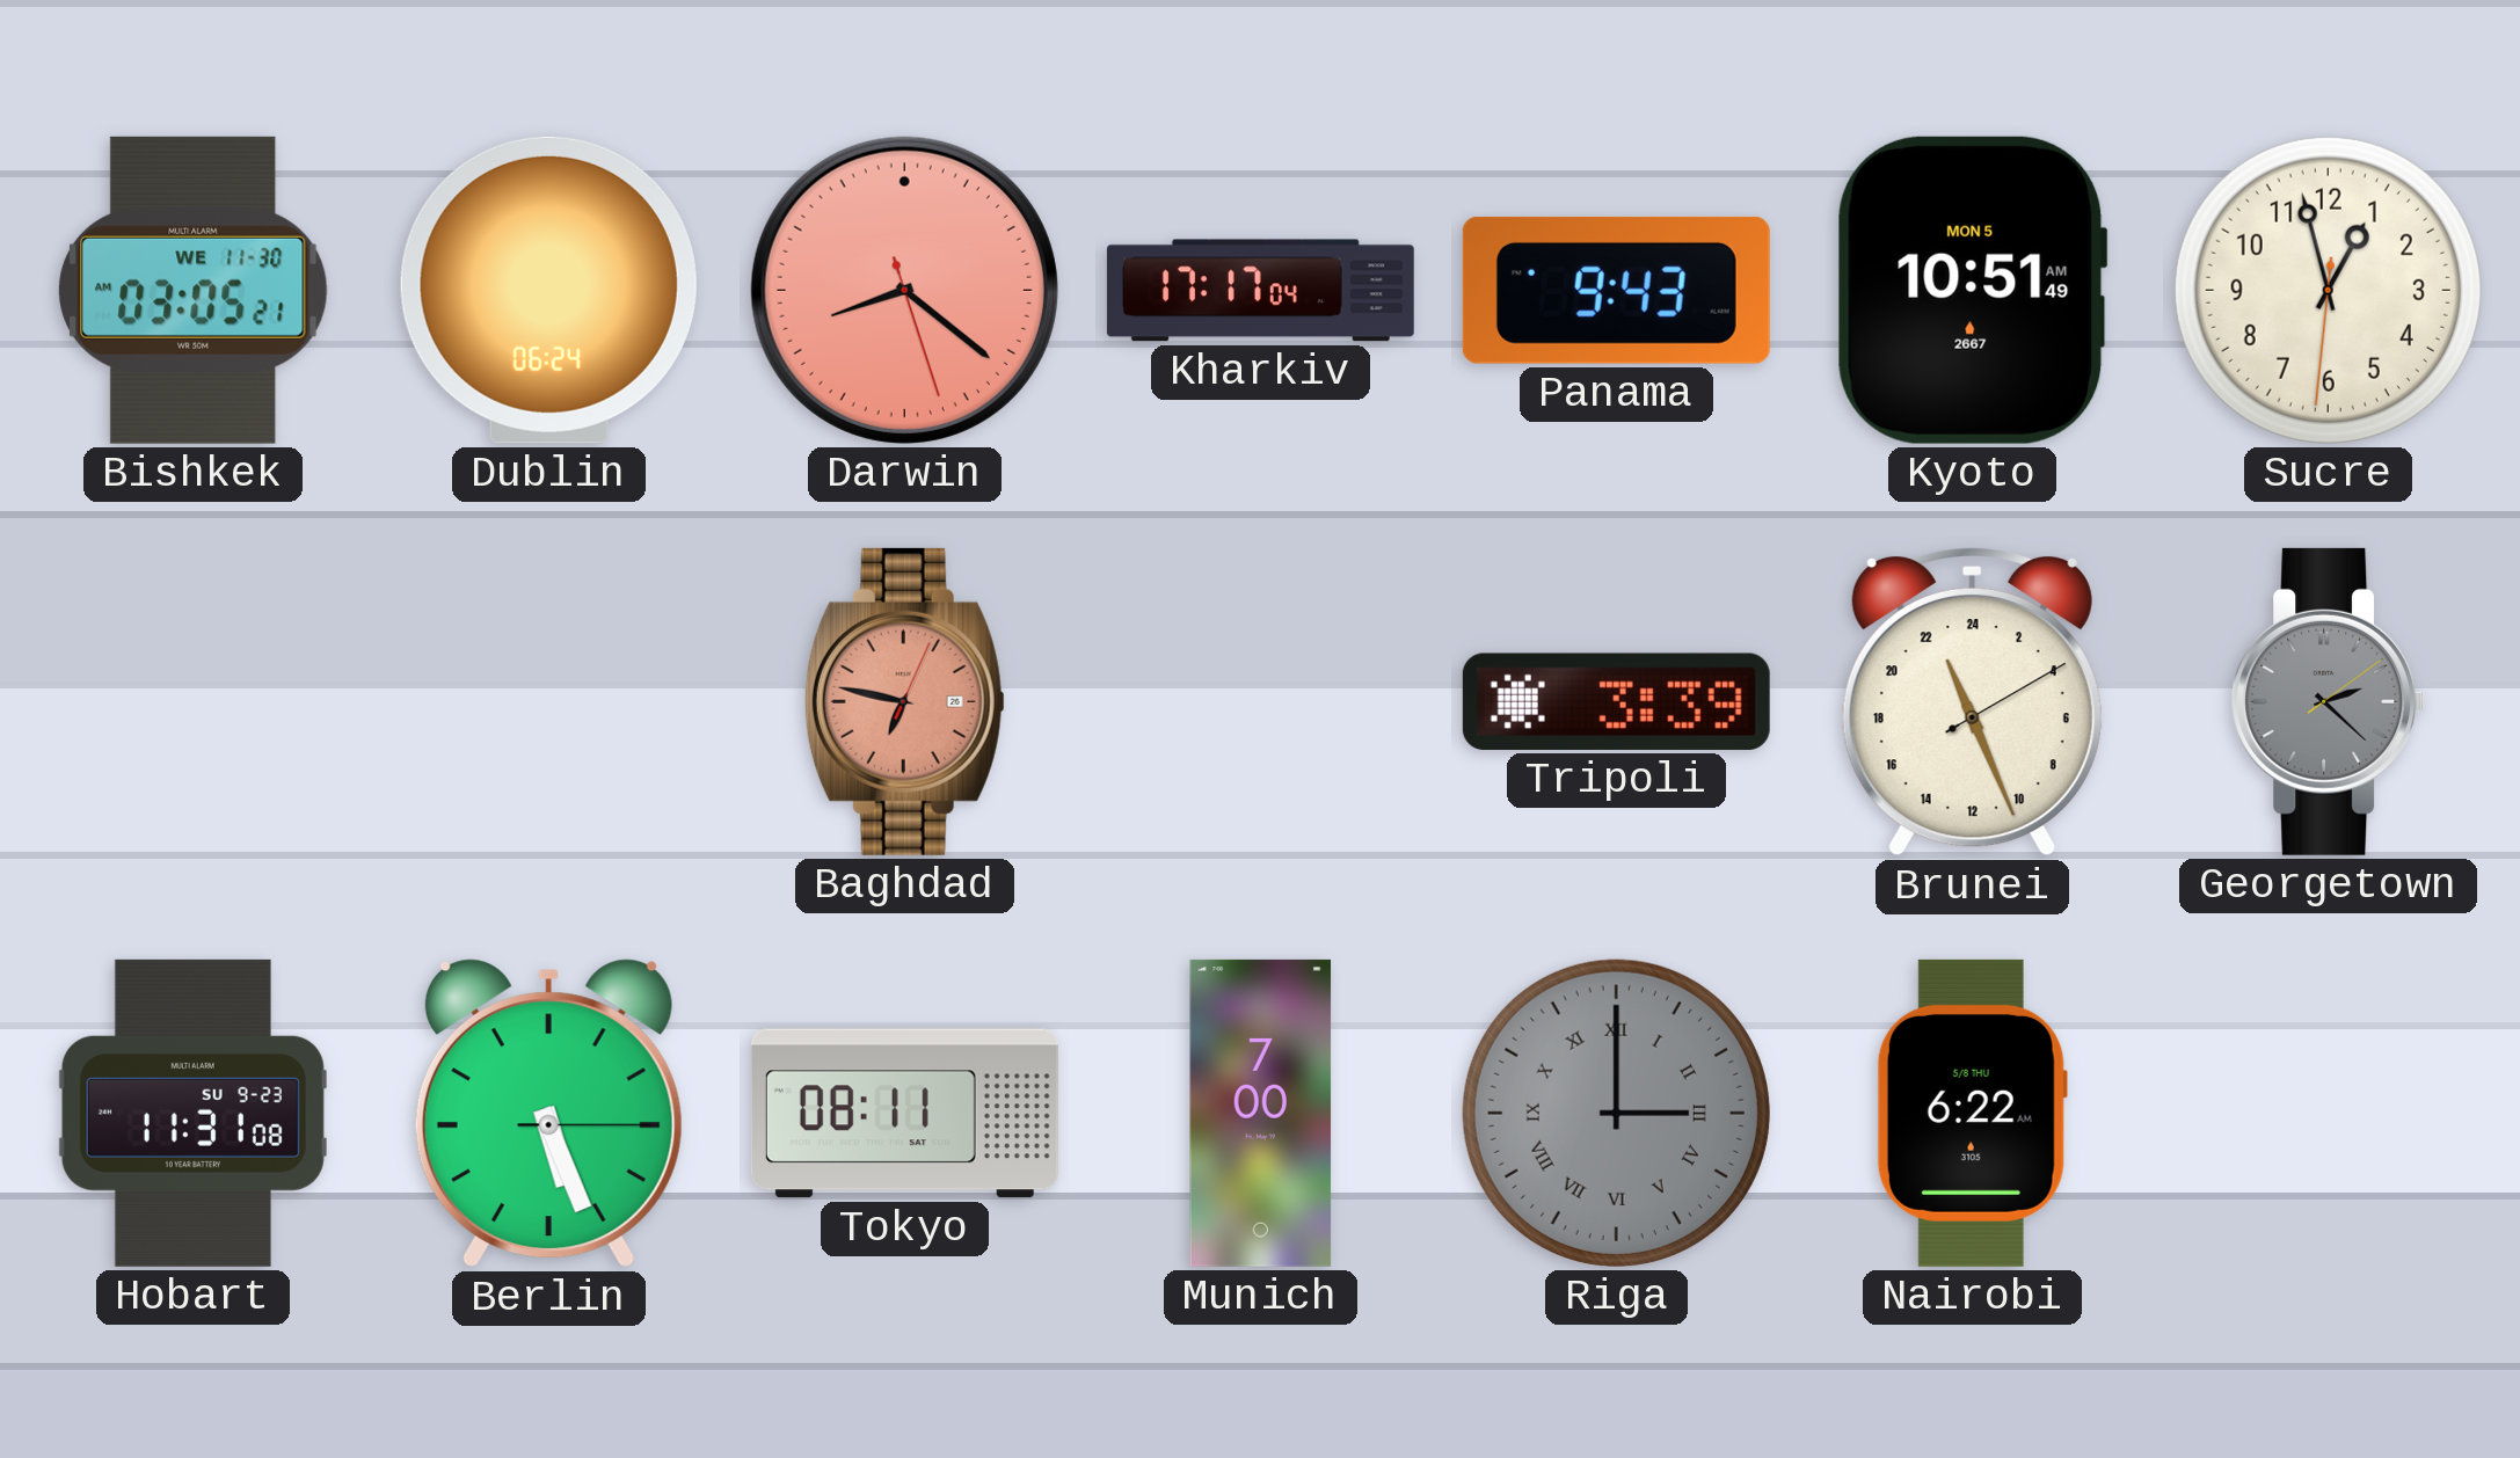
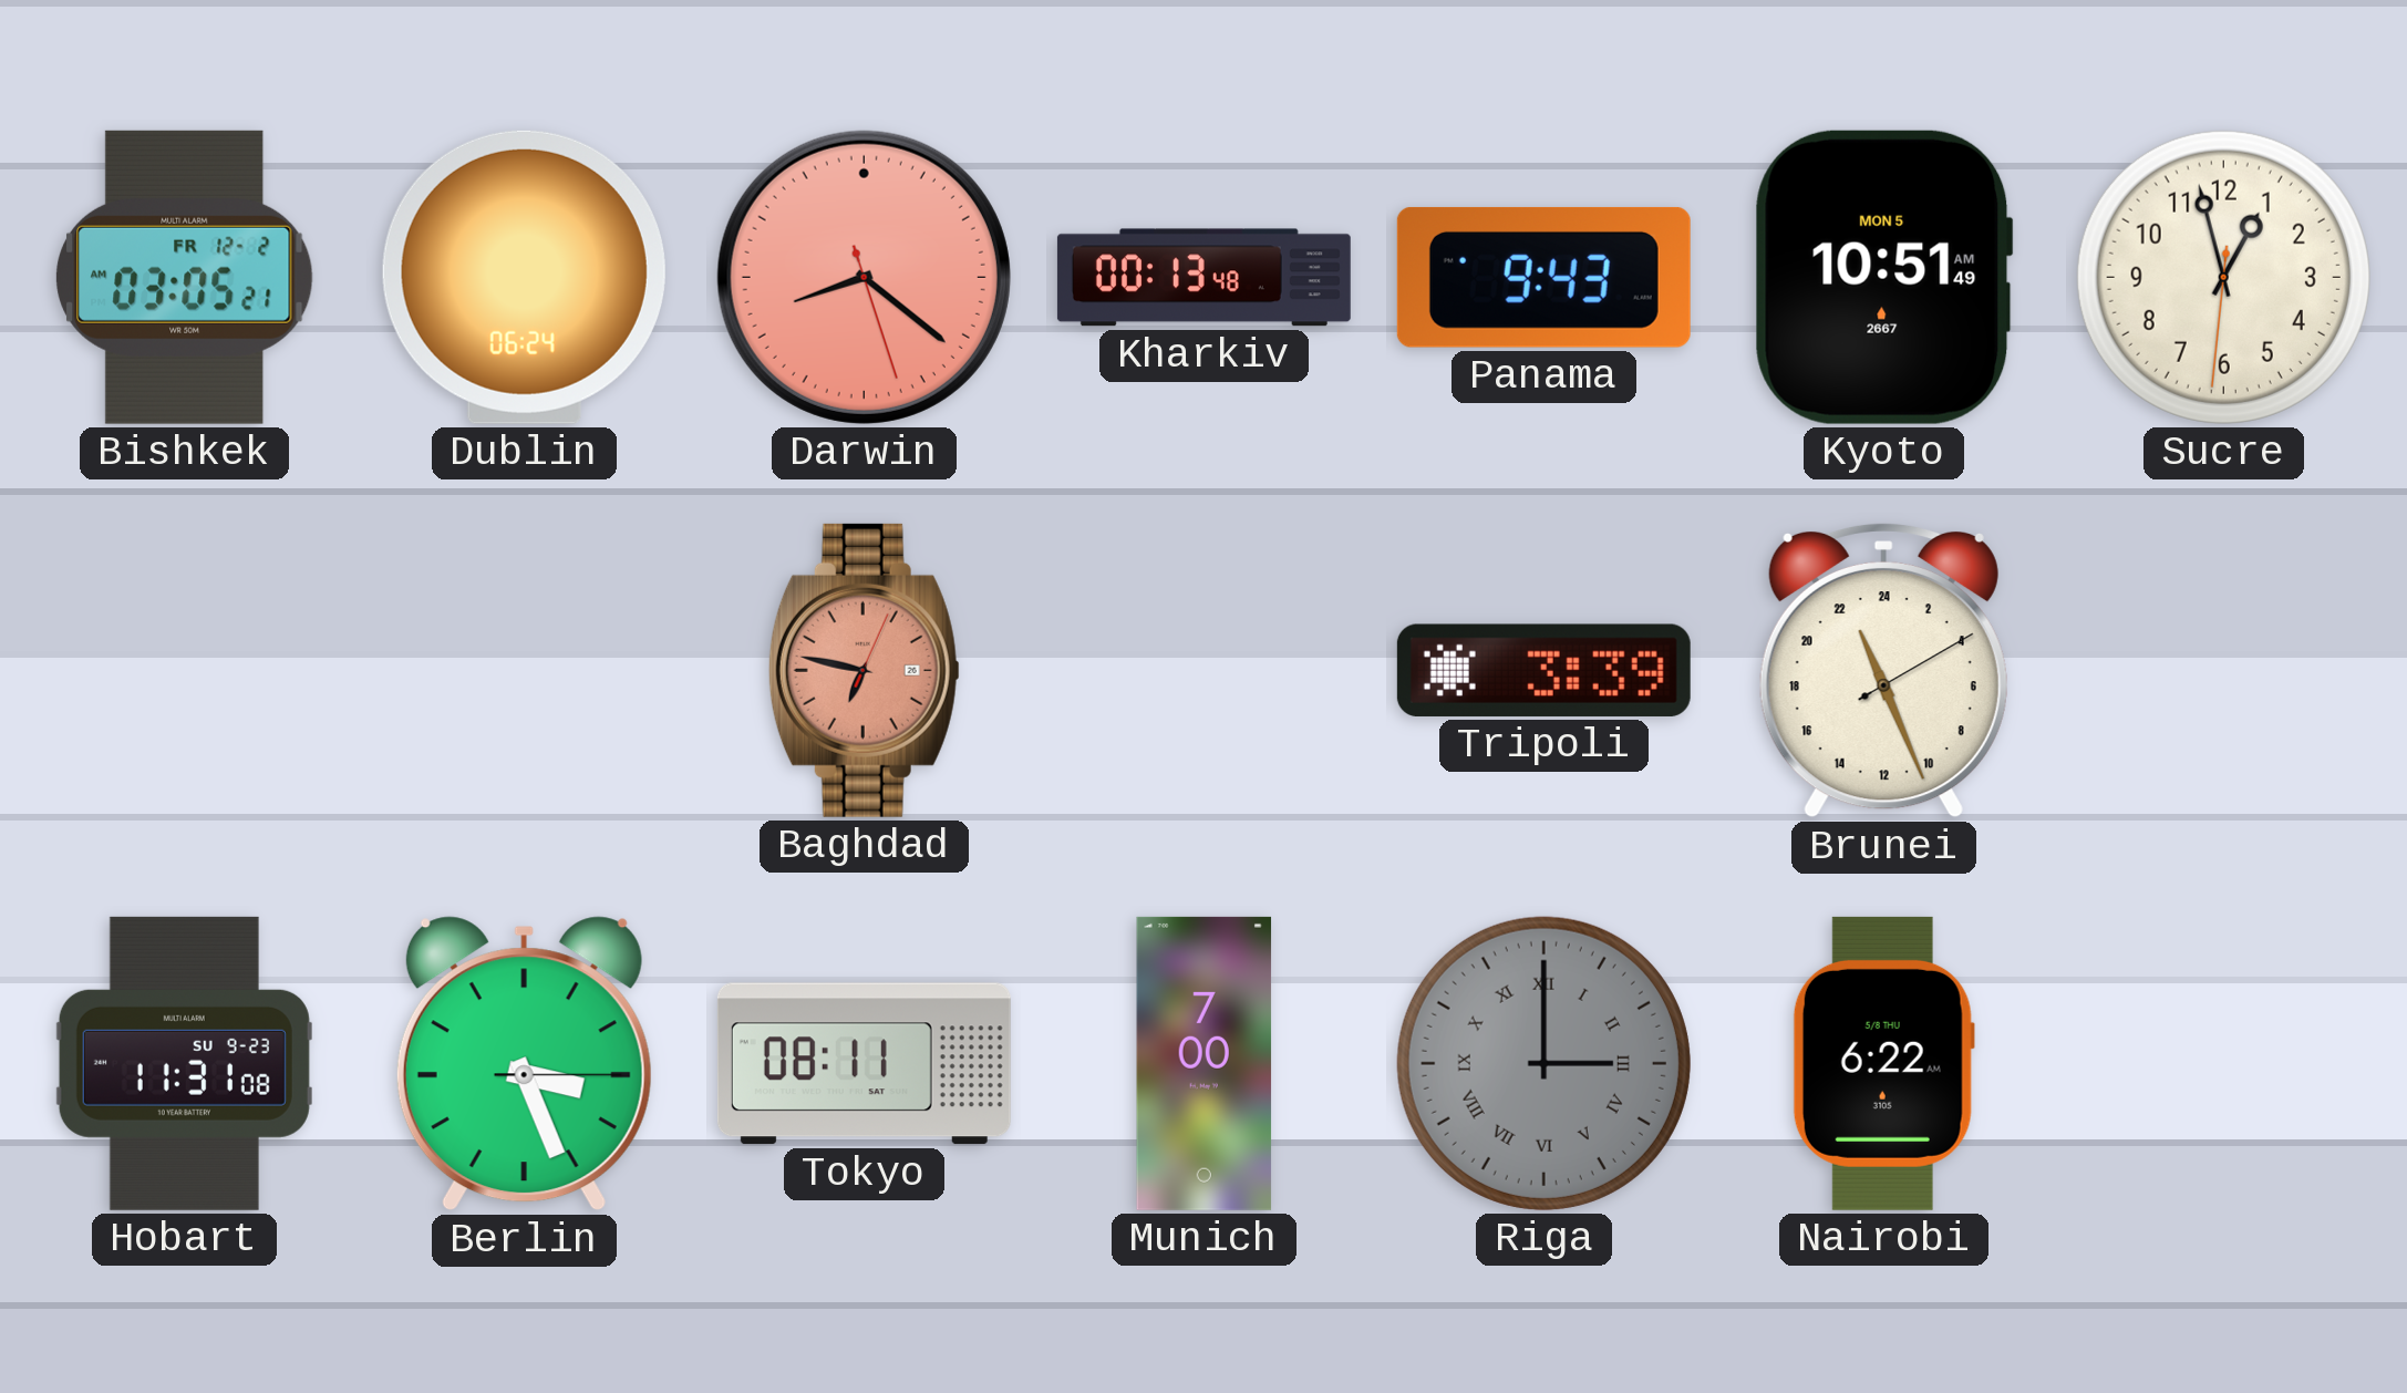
Bishkek date: WE 11-30 -> FR 12-2 (185, 277)
Kharkiv: 17:17 -> 00:13 (1203, 278)
Georgetown: 2:22 -> none (2329, 701)
Berlin: 5:26 -> 3:26 (524, 1064)
